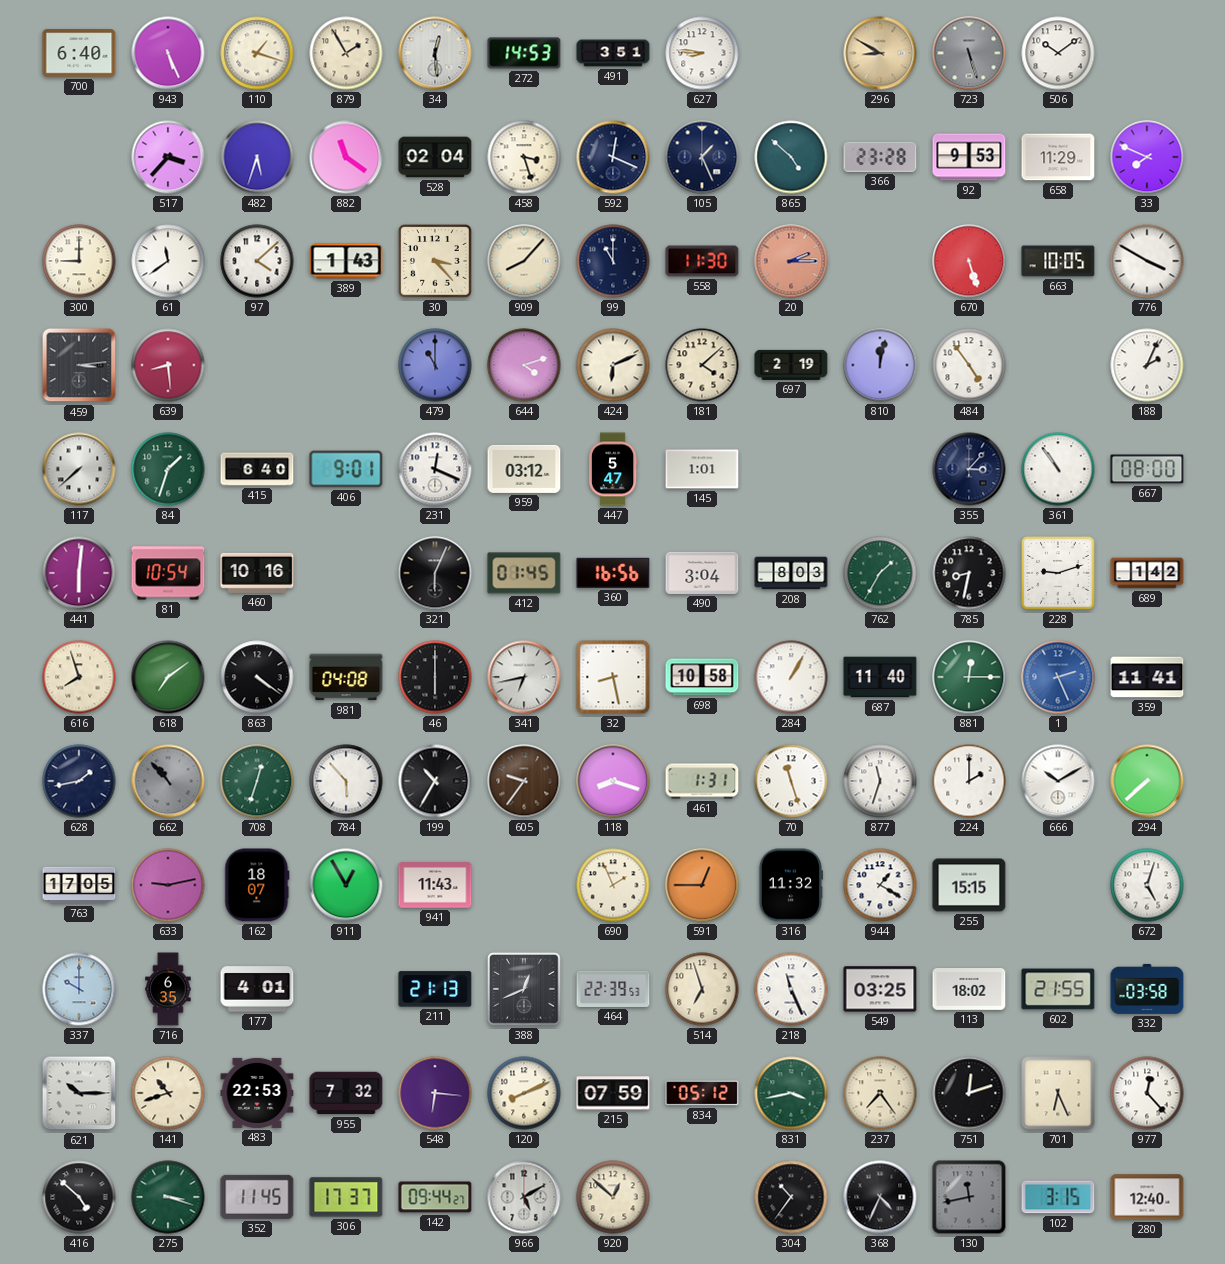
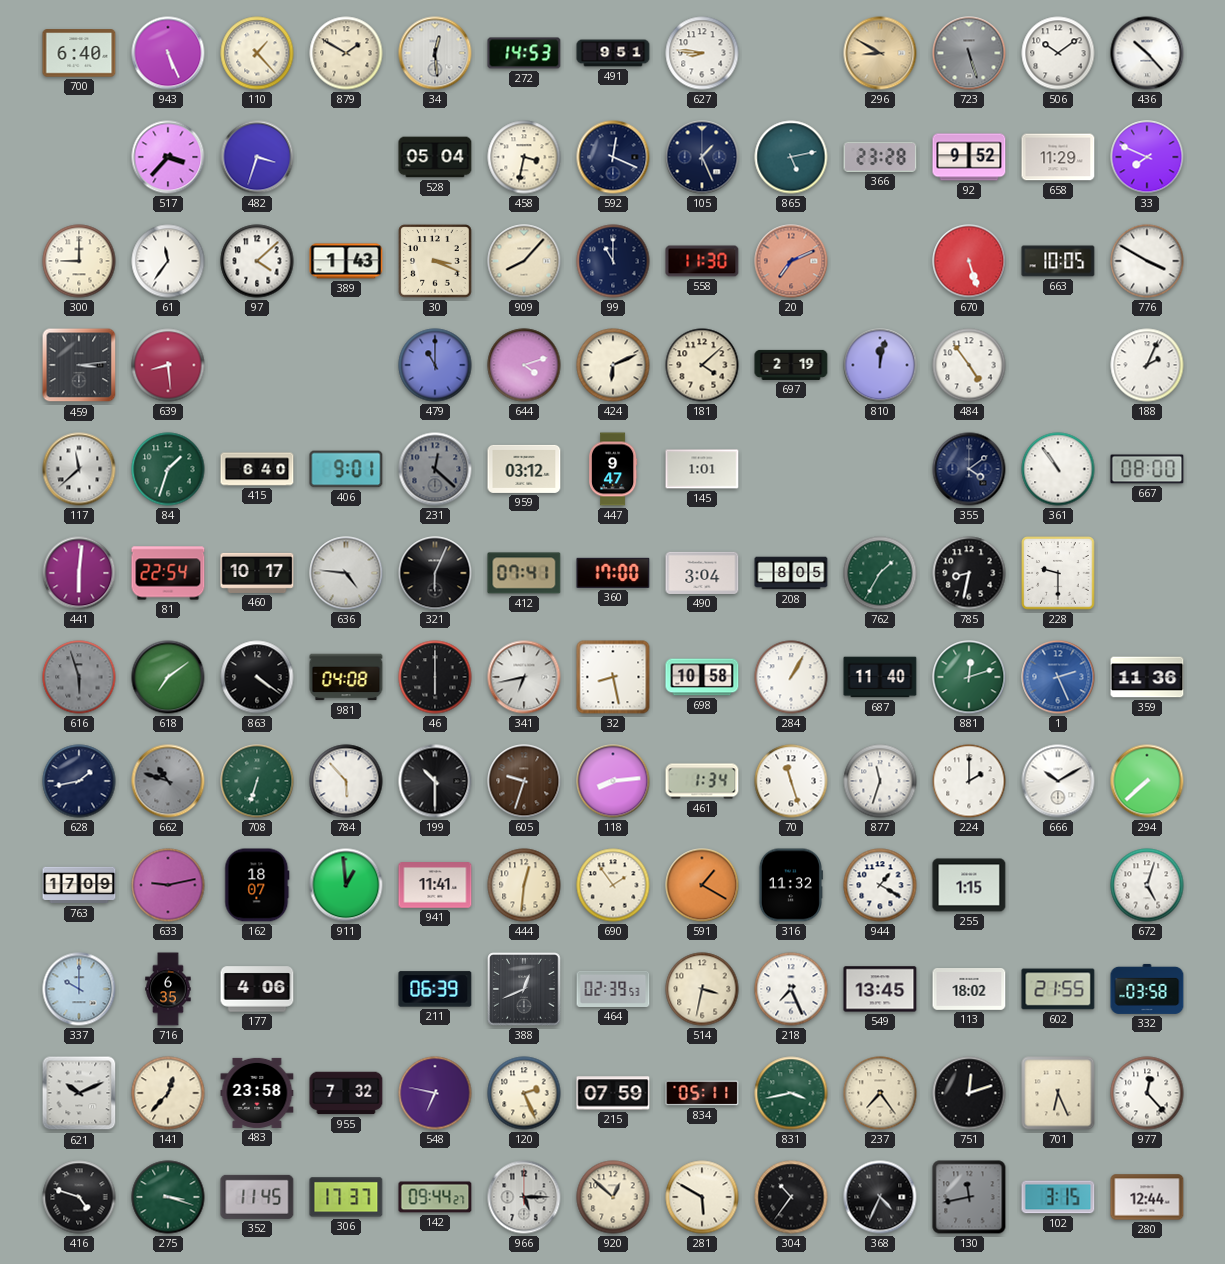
110: 1:18 -> 1:23 (257, 53)
879: 1:55 -> 1:50 (346, 53)
491: 3:51 -> 9:51 (613, 53)
436: none -> 10:23 (1147, 53)
482: 5:33 -> 3:33 (257, 157)
882: 11:21 -> none (346, 157)
528: 02:04 -> 05:04 (435, 157)
458: 3:27 -> 3:32 (524, 157)
865: 4:52 -> 5:13 (791, 157)
92: 9:53 -> 9:52 (969, 157)
61: 11:39 -> 11:36 (168, 261)
30: 3:23 -> 3:19 (435, 261)
20: 2:15 -> 7:11 (791, 261)
117: 7:38 -> 11:38 (79, 469)
231: 12:19 -> 12:22 (435, 469)
231 dial: white -> grey (435, 469)
447: 5:47 -> 9:47 (613, 469)
355: 3:07 -> 4:09 (969, 469)
81: 10:54 -> 22:54 (168, 573)
460: 10:16 -> 10:17 (257, 573)
636: none -> 4:46 (346, 573)
412: 01:45 -> 07:41 (524, 573)
360: 16:56 -> 17:00 (613, 573)
208: 8:03 -> 8:05 (791, 573)
228: 9:12 -> 9:30 (1058, 573)
689: 1:42 -> none (1147, 573)
616: 7:57 -> 5:57 (79, 677)
616 dial: cream -> grey (79, 677)
881: 12:15 -> 12:12 (969, 677)
359: 11:41 -> 11:36 (1147, 677)
662: 10:53 -> 10:48 (168, 781)
708: 12:33 -> 6:33 (257, 781)
199: 10:35 -> 10:30 (435, 781)
605: 9:36 -> 9:33 (524, 781)
118: 8:18 -> 8:14 (613, 781)
461: 1:31 -> 1:34 (702, 781)
763: 17:05 -> 17:09 (79, 885)
911: 12:55 -> 12:59 (346, 885)
941: 11:43 -> 11:41 (435, 885)
444: none -> 12:31 (524, 885)
690: 1:56 -> 1:54 (613, 885)
591: 12:45 -> 1:20 (702, 885)
255: 15:15 -> 1:15 (969, 885)
177: 4:01 -> 4:06 (257, 989)
211: 21:13 -> 06:39 (435, 989)
464: 22:39 -> 02:39 (613, 989)
514: 6:57 -> 3:32 (702, 989)
218: 11:26 -> 7:26 (791, 989)
549: 03:25 -> 13:45 (880, 989)
621: 10:15 -> 10:11 (79, 1093)
141: 10:42 -> 12:37 (168, 1093)
483: 22:53 -> 23:58 (257, 1093)
548: 6:16 -> 6:47 (435, 1093)
120: 8:11 -> 2:26 (524, 1093)
834: 05:12 -> 05:11 (702, 1093)
416: 4:52 -> 4:48 (79, 1197)
966: 5:10 -> 5:15 (524, 1197)
281: none -> 5:50 (702, 1197)
280: 12:40 -> 12:44 (1147, 1197)
